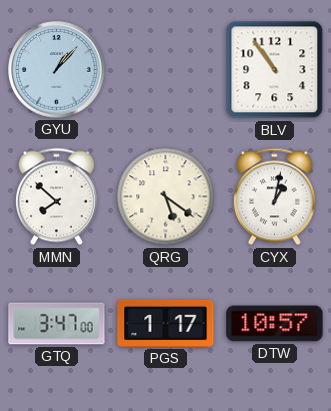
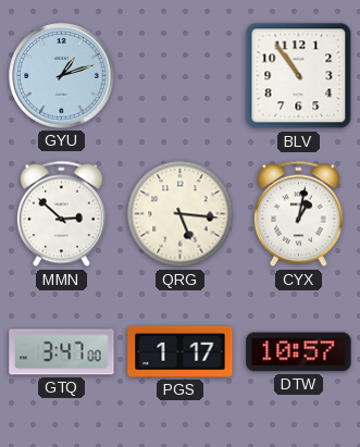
GYU: 1:07 -> 1:12 (62, 76)
MMN: 7:52 -> 2:52 (61, 214)
QRG: 5:21 -> 5:16 (181, 214)
